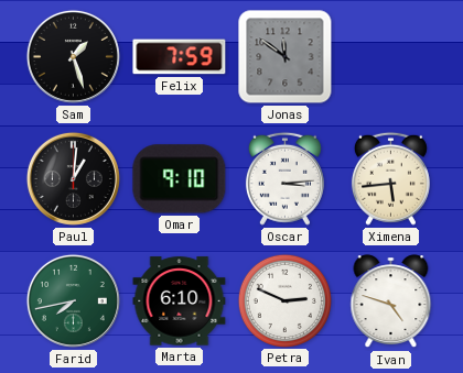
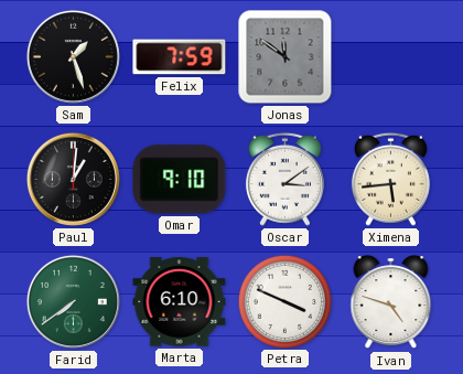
Oscar: 3:14 -> 3:09 (284, 179)
Farid: 7:43 -> 7:39 (73, 301)
Petra: 2:49 -> 3:49 (284, 301)
